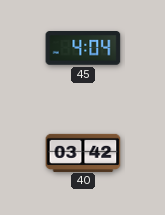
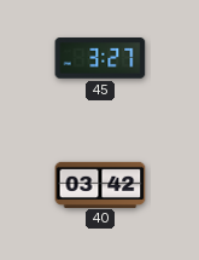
45: 4:04 -> 3:27 (100, 59)
